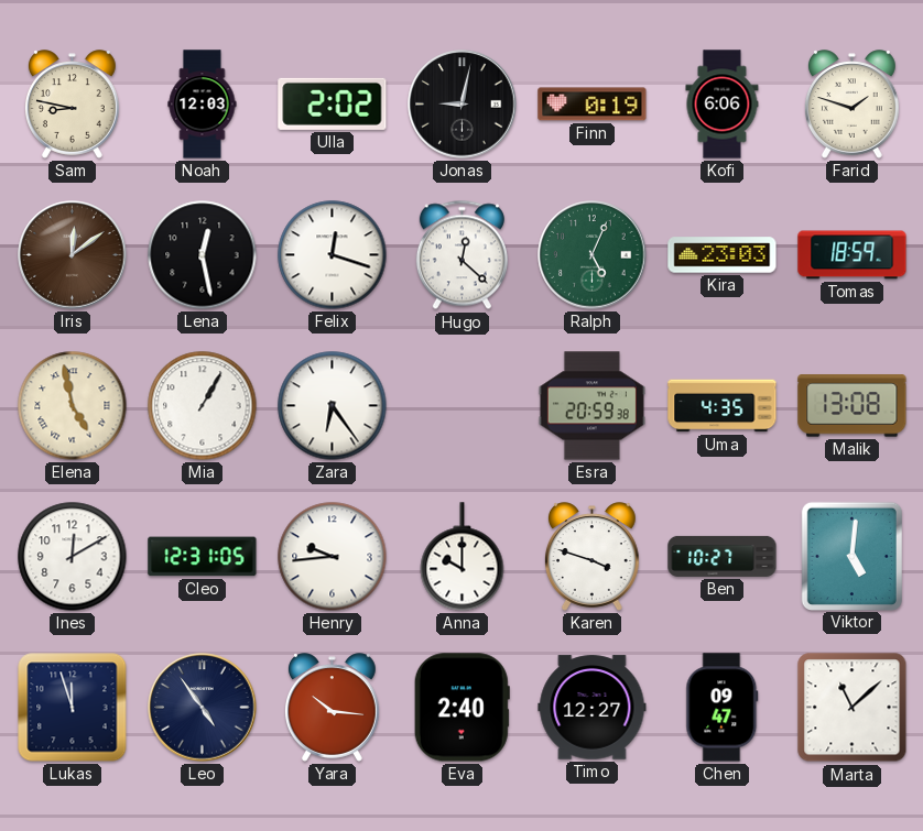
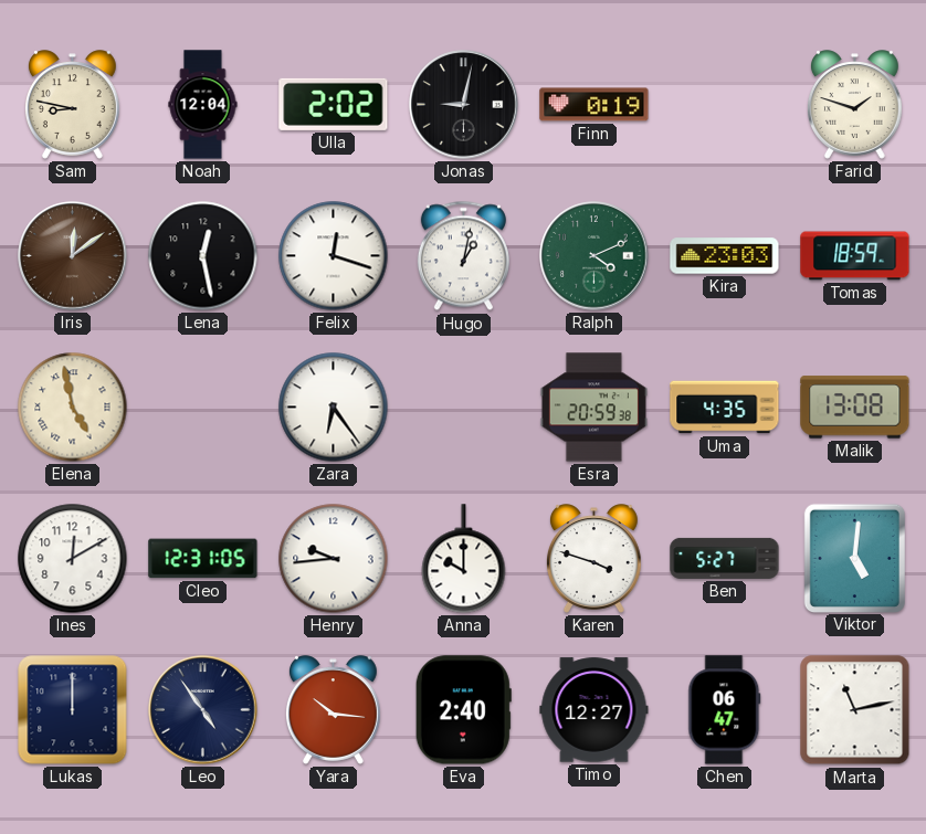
Noah: 12:03 -> 12:04 (203, 105)
Kofi: 6:06 -> none (723, 105)
Hugo: 12:22 -> 1:02 (463, 256)
Ralph: 5:04 -> 4:11 (594, 256)
Mia: 1:05 -> none (203, 406)
Ben: 10:27 -> 5:27 (725, 558)
Lukas: 11:57 -> 12:00 (73, 710)
Chen: 09:47 -> 06:47 (725, 710)
Marta: 11:08 -> 11:13 (855, 710)
